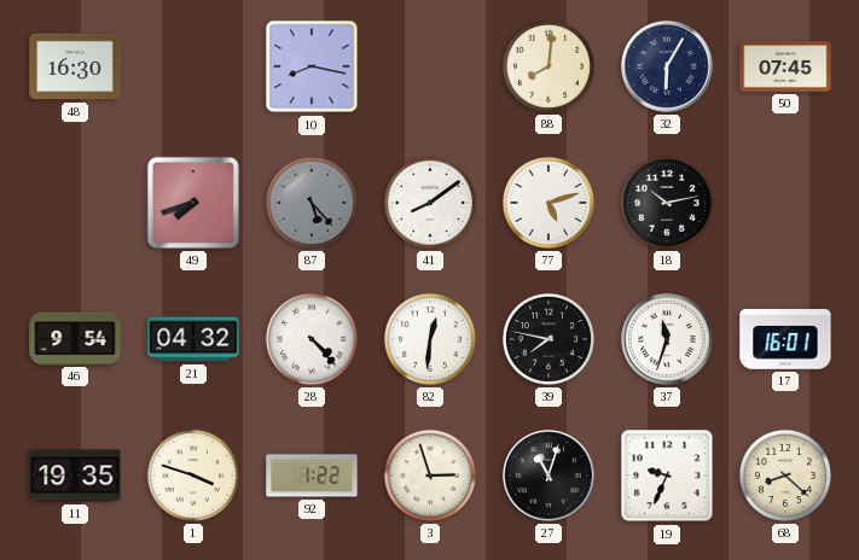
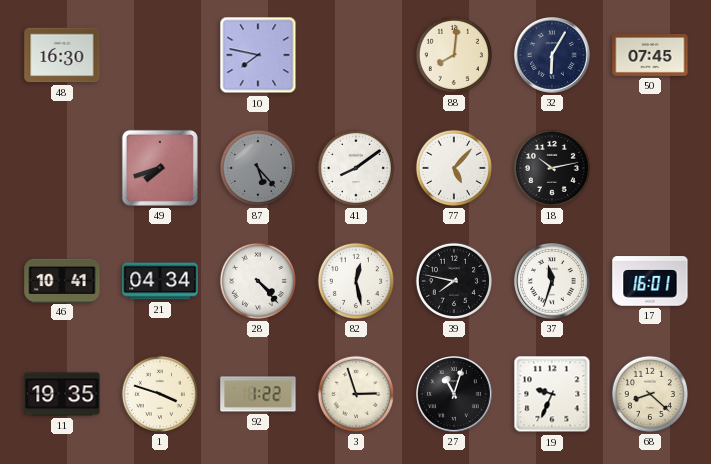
10: 8:17 -> 7:47 (258, 55)
77: 5:12 -> 5:07 (454, 168)
46: 9:54 -> 10:41 (62, 280)
21: 04:32 -> 04:34 (160, 281)
82: 12:31 -> 12:28 (356, 281)
